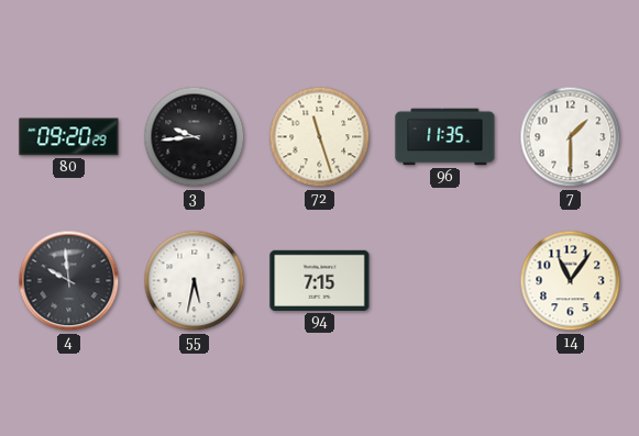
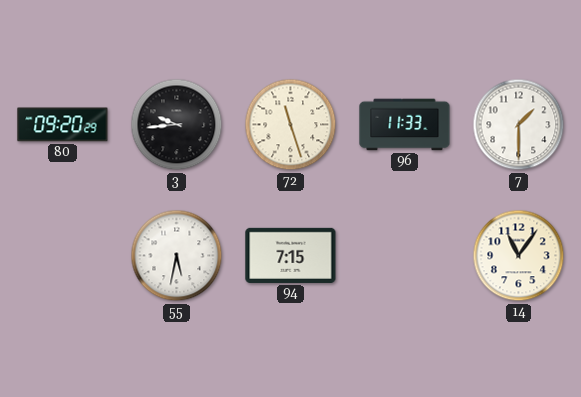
96: 11:35 -> 11:33 (405, 125)
4: 9:59 -> none (69, 281)
